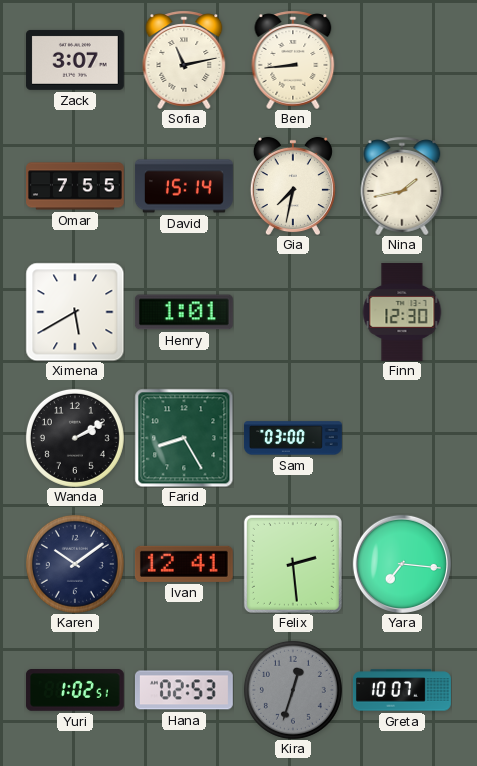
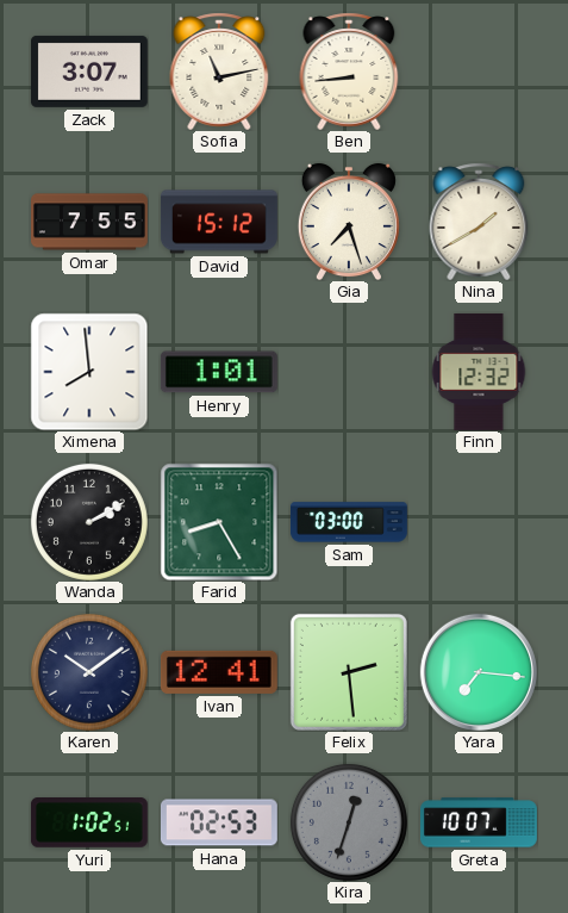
David: 15:14 -> 15:12 (219, 222)
Gia: 7:32 -> 7:27 (349, 222)
Nina: 1:43 -> 1:40 (479, 222)
Ximena: 5:40 -> 7:59 (89, 372)
Finn: 12:30 -> 12:32 (479, 372)
